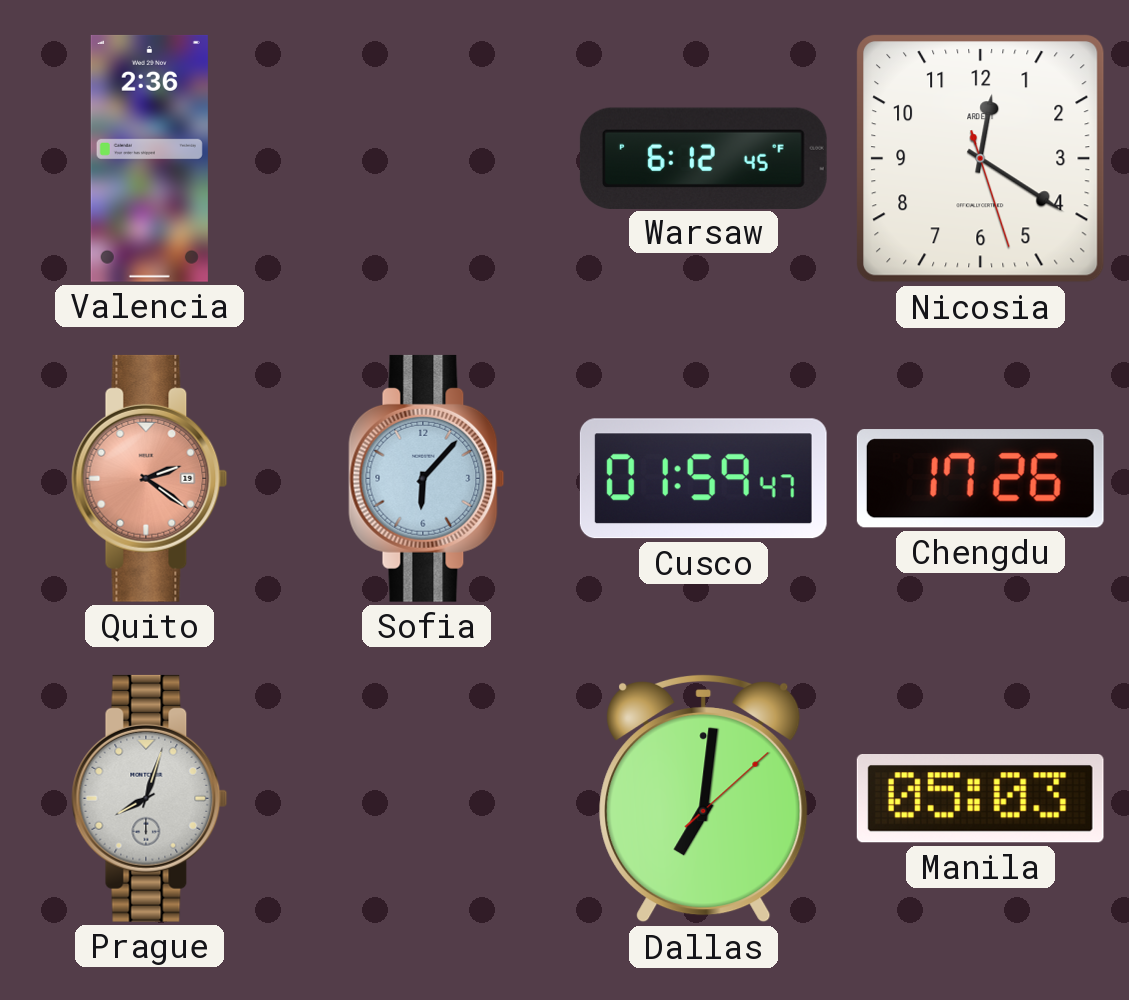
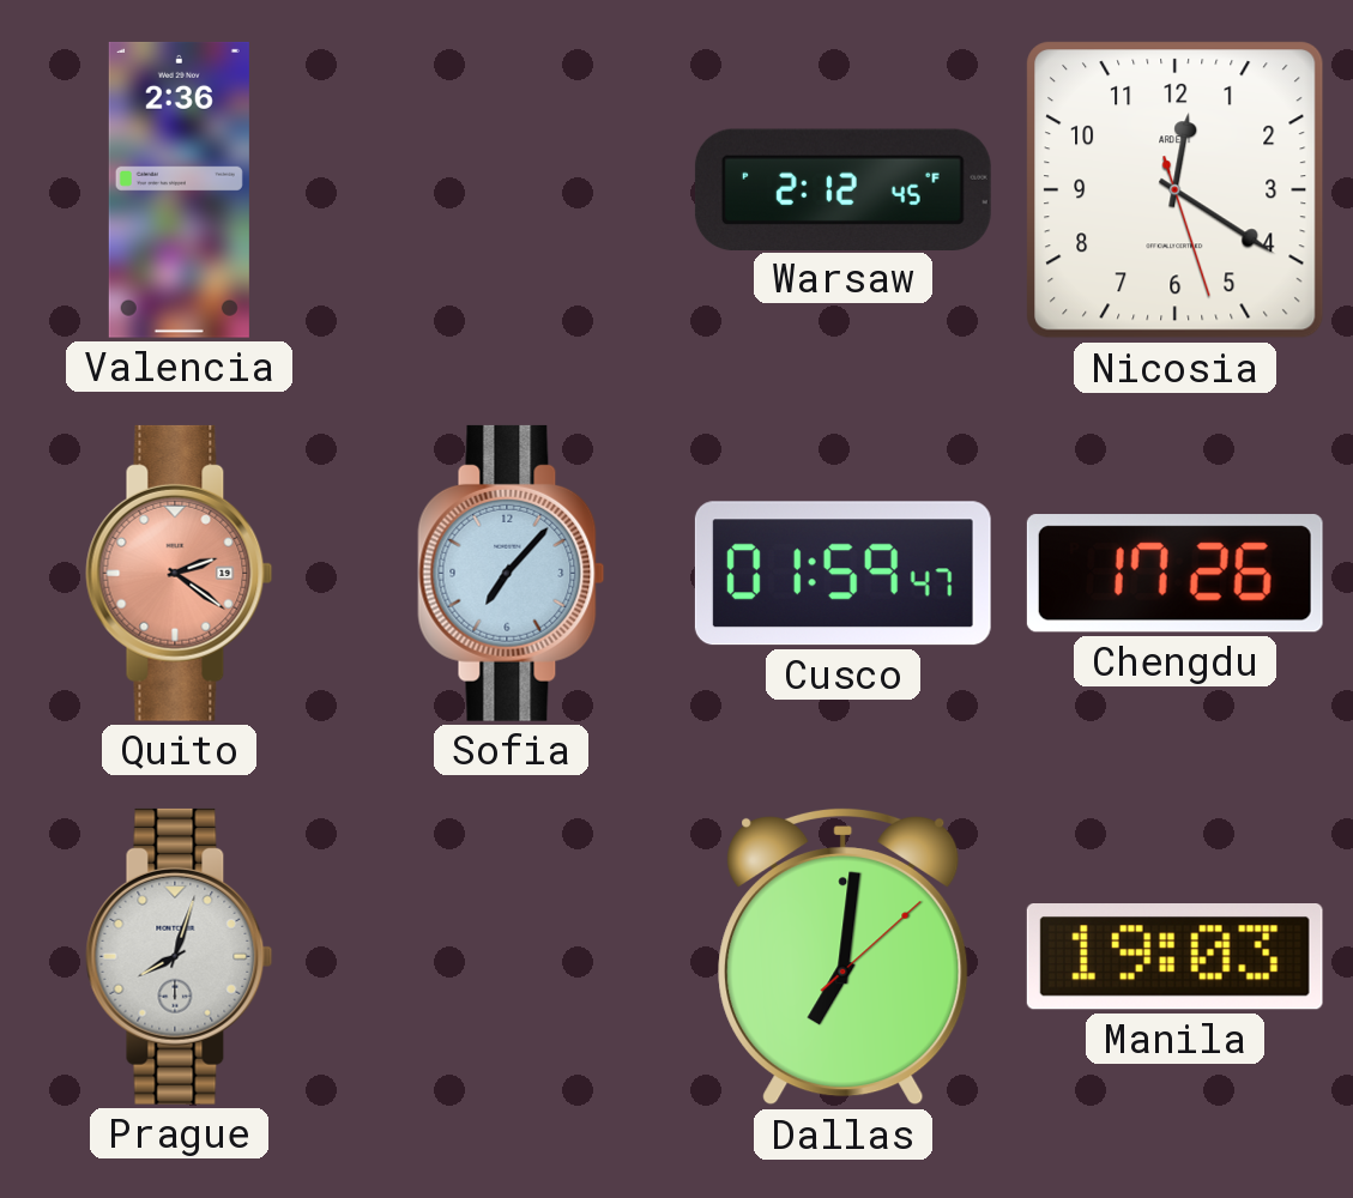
Warsaw: 6:12 -> 2:12 (842, 189)
Sofia: 6:07 -> 7:07 (512, 573)
Manila: 05:03 -> 19:03 (1174, 957)
